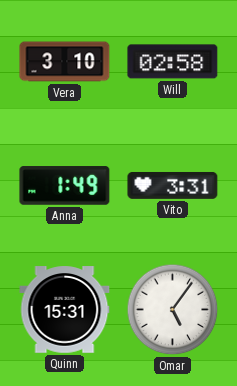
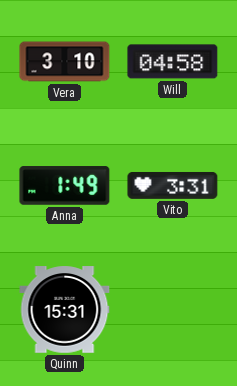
Will: 02:58 -> 04:58 (173, 62)
Omar: 5:06 -> none (173, 310)
